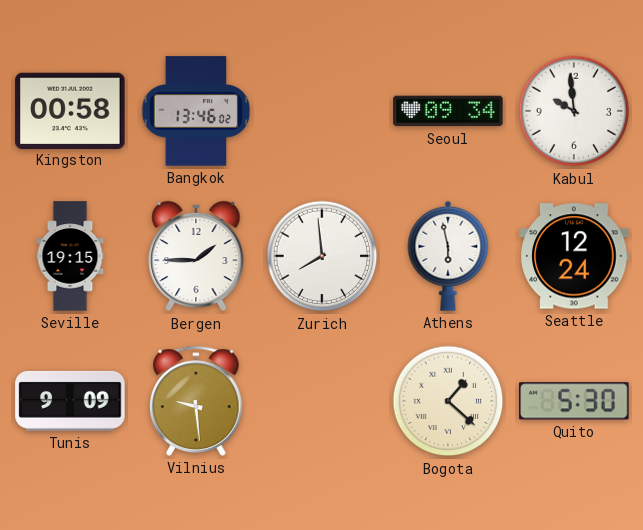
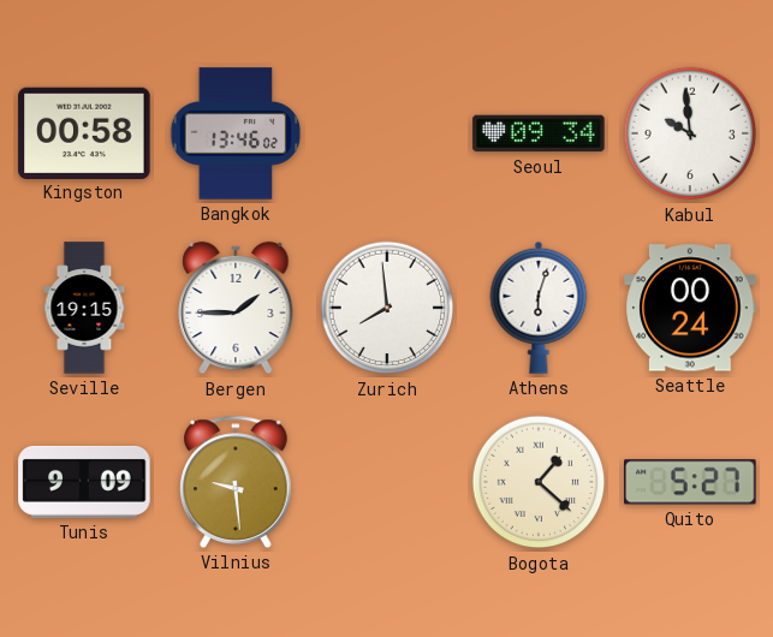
Athens: 5:58 -> 6:03 (539, 308)
Seattle: 12:24 -> 00:24 (690, 308)
Quito: 5:30 -> 5:27 (690, 482)
